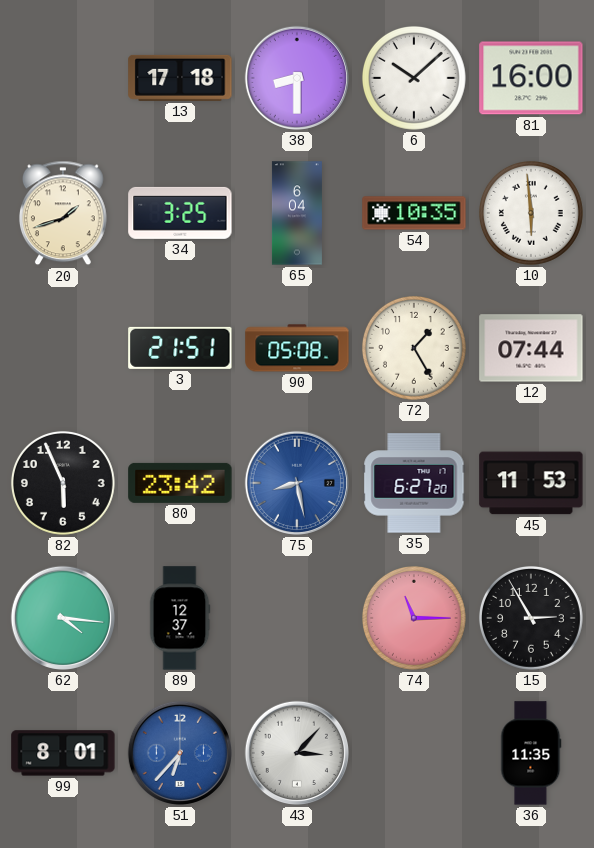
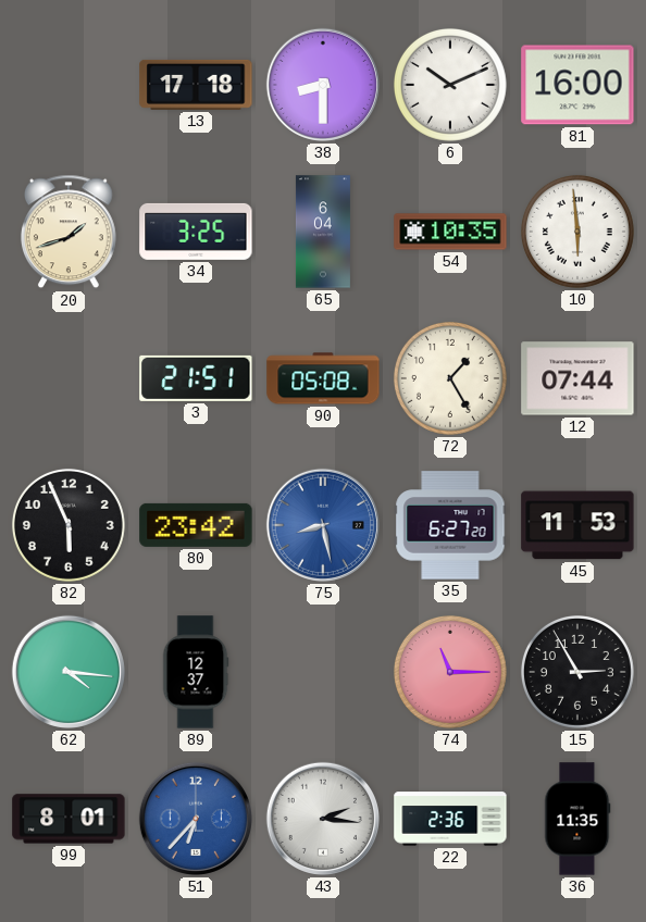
6: 10:08 -> 10:11 (450, 85)
43: 3:07 -> 2:16 (323, 819)
22: none -> 2:36 (450, 819)
